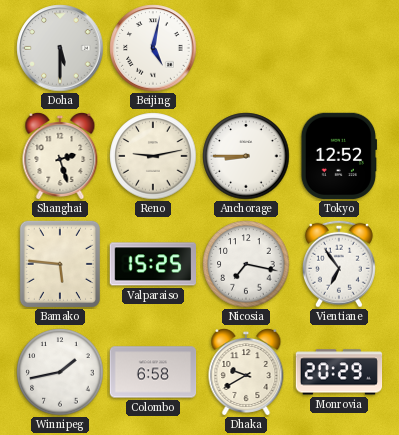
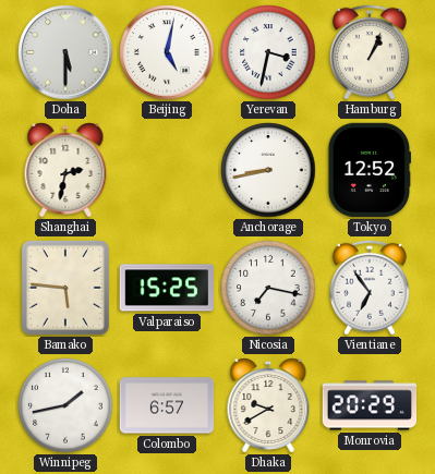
Yerevan: none -> 3:32 (268, 52)
Hamburg: none -> 1:04 (370, 52)
Shanghai: 2:27 -> 2:32 (65, 171)
Reno: 9:13 -> none (153, 156)
Anchorage: 8:45 -> 8:43 (268, 170)
Colombo: 6:58 -> 6:57 (167, 405)
